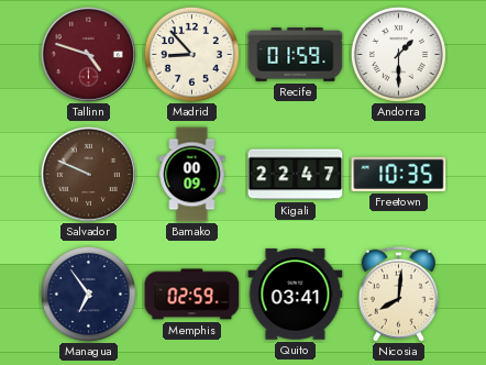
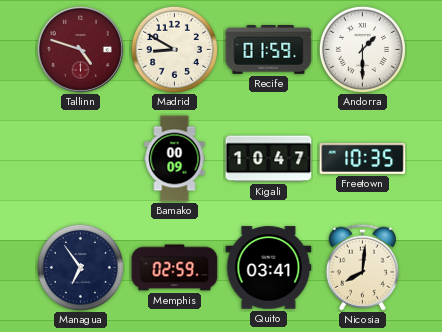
Madrid: 8:53 -> 8:50 (174, 49)
Salvador: 9:49 -> none (88, 174)
Kigali: 22:47 -> 10:47 (269, 159)
